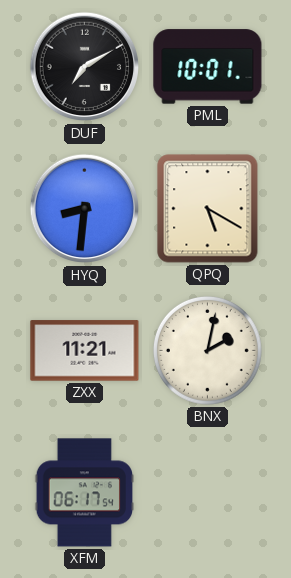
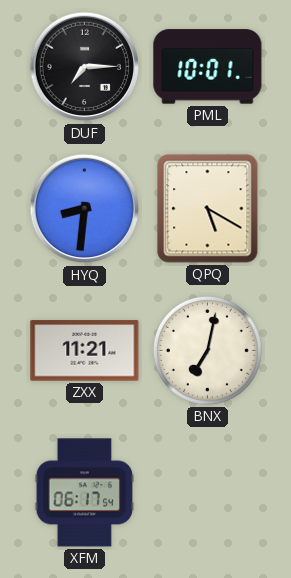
DUF: 7:10 -> 7:15 (85, 67)
BNX: 2:02 -> 7:02 (207, 350)
